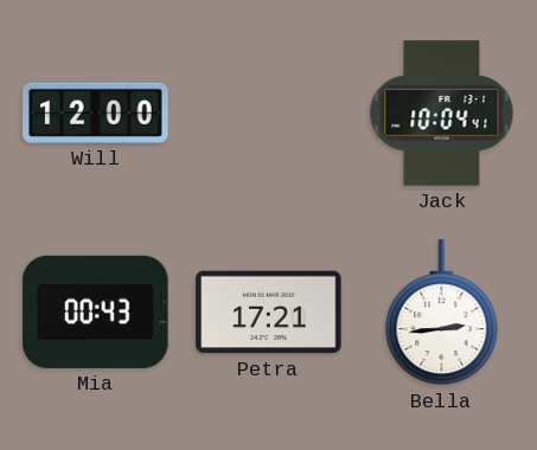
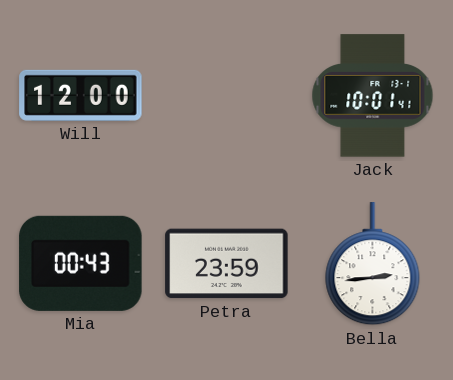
Jack: 10:04 -> 10:01 (373, 96)
Petra: 17:21 -> 23:59 (227, 264)
